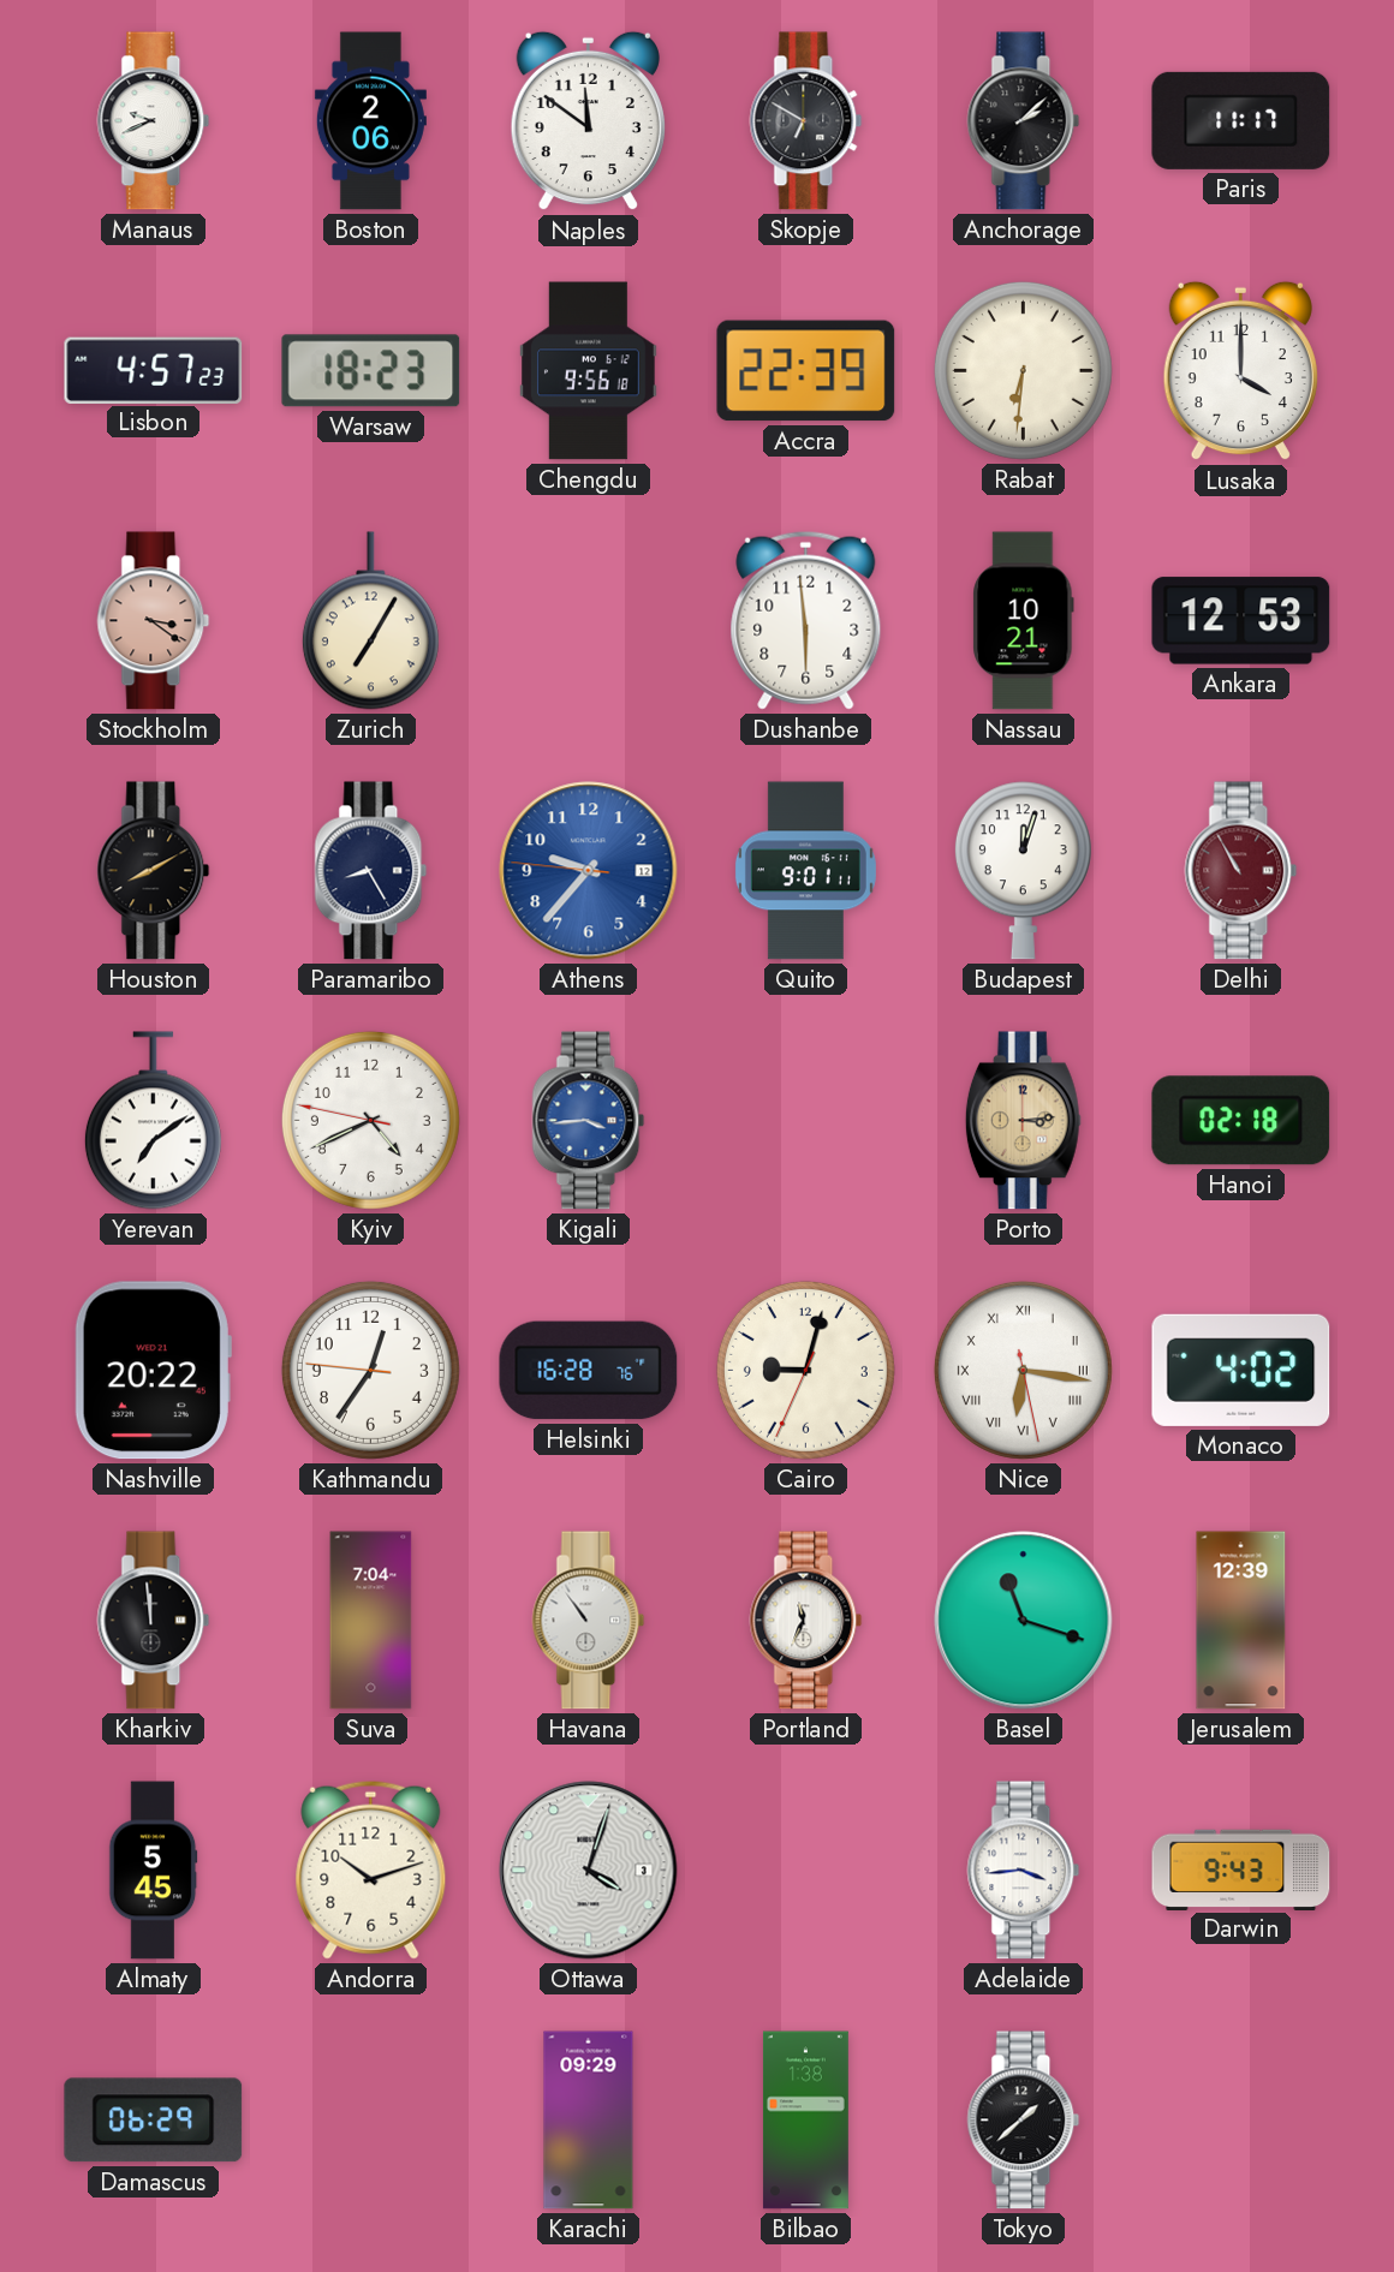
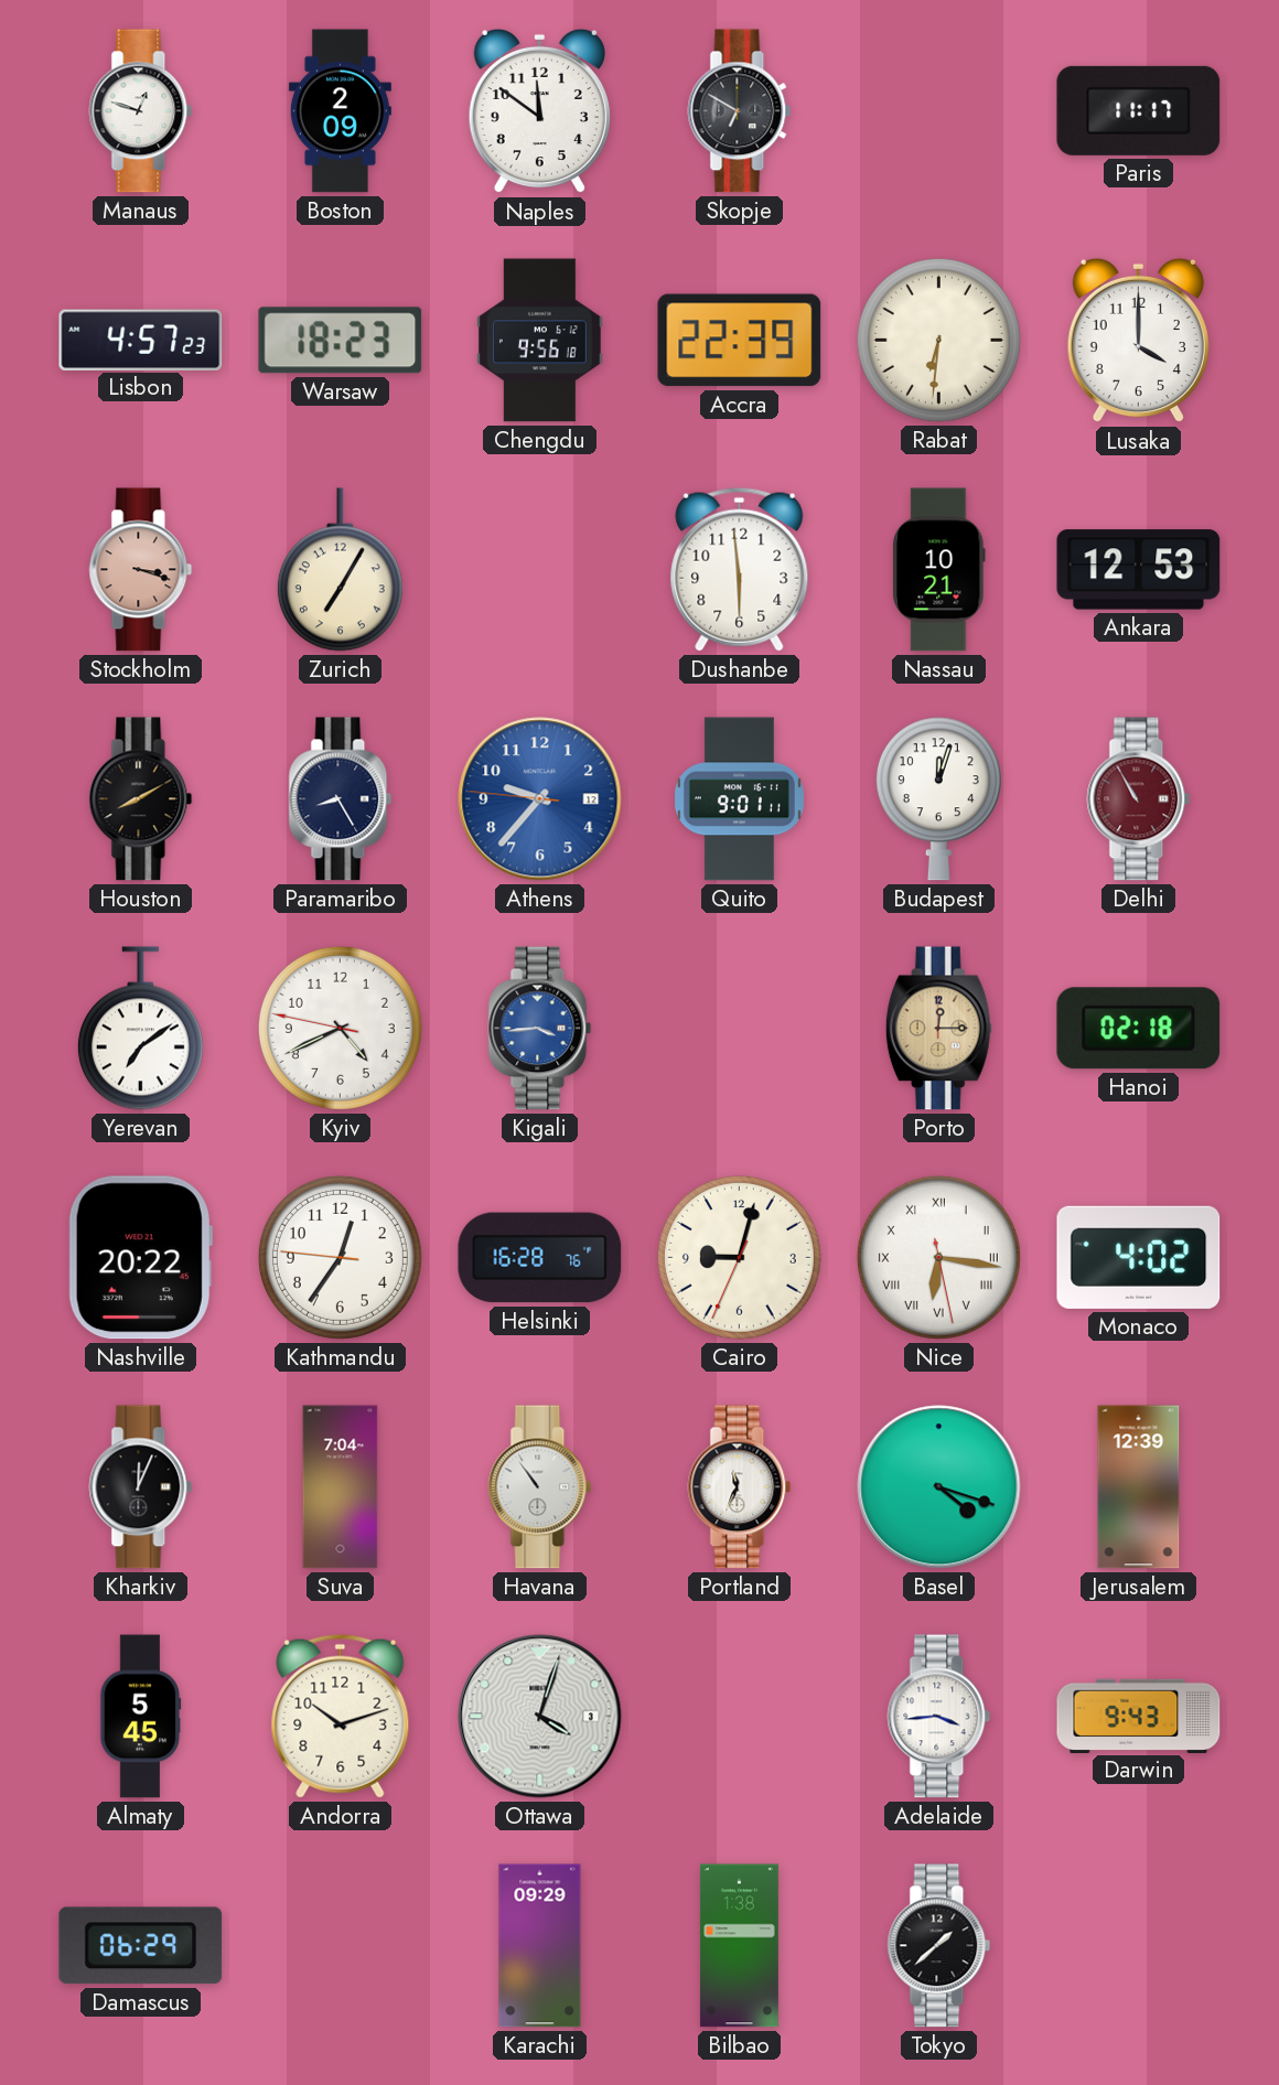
Manaus: 9:41 -> 12:48 (141, 111)
Boston: 2:06 -> 2:09 (340, 111)
Anchorage: 2:08 -> none (1024, 121)
Stockholm: 3:21 -> 3:18 (141, 570)
Porto: 3:14 -> 12:15 (938, 1029)
Kharkiv: 11:59 -> 12:04 (141, 1487)
Basel: 11:18 -> 4:18 (939, 1487)
